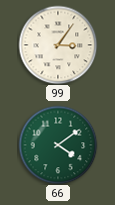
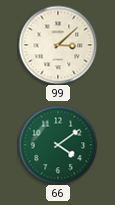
99: 3:06 -> 3:08 (58, 45)
